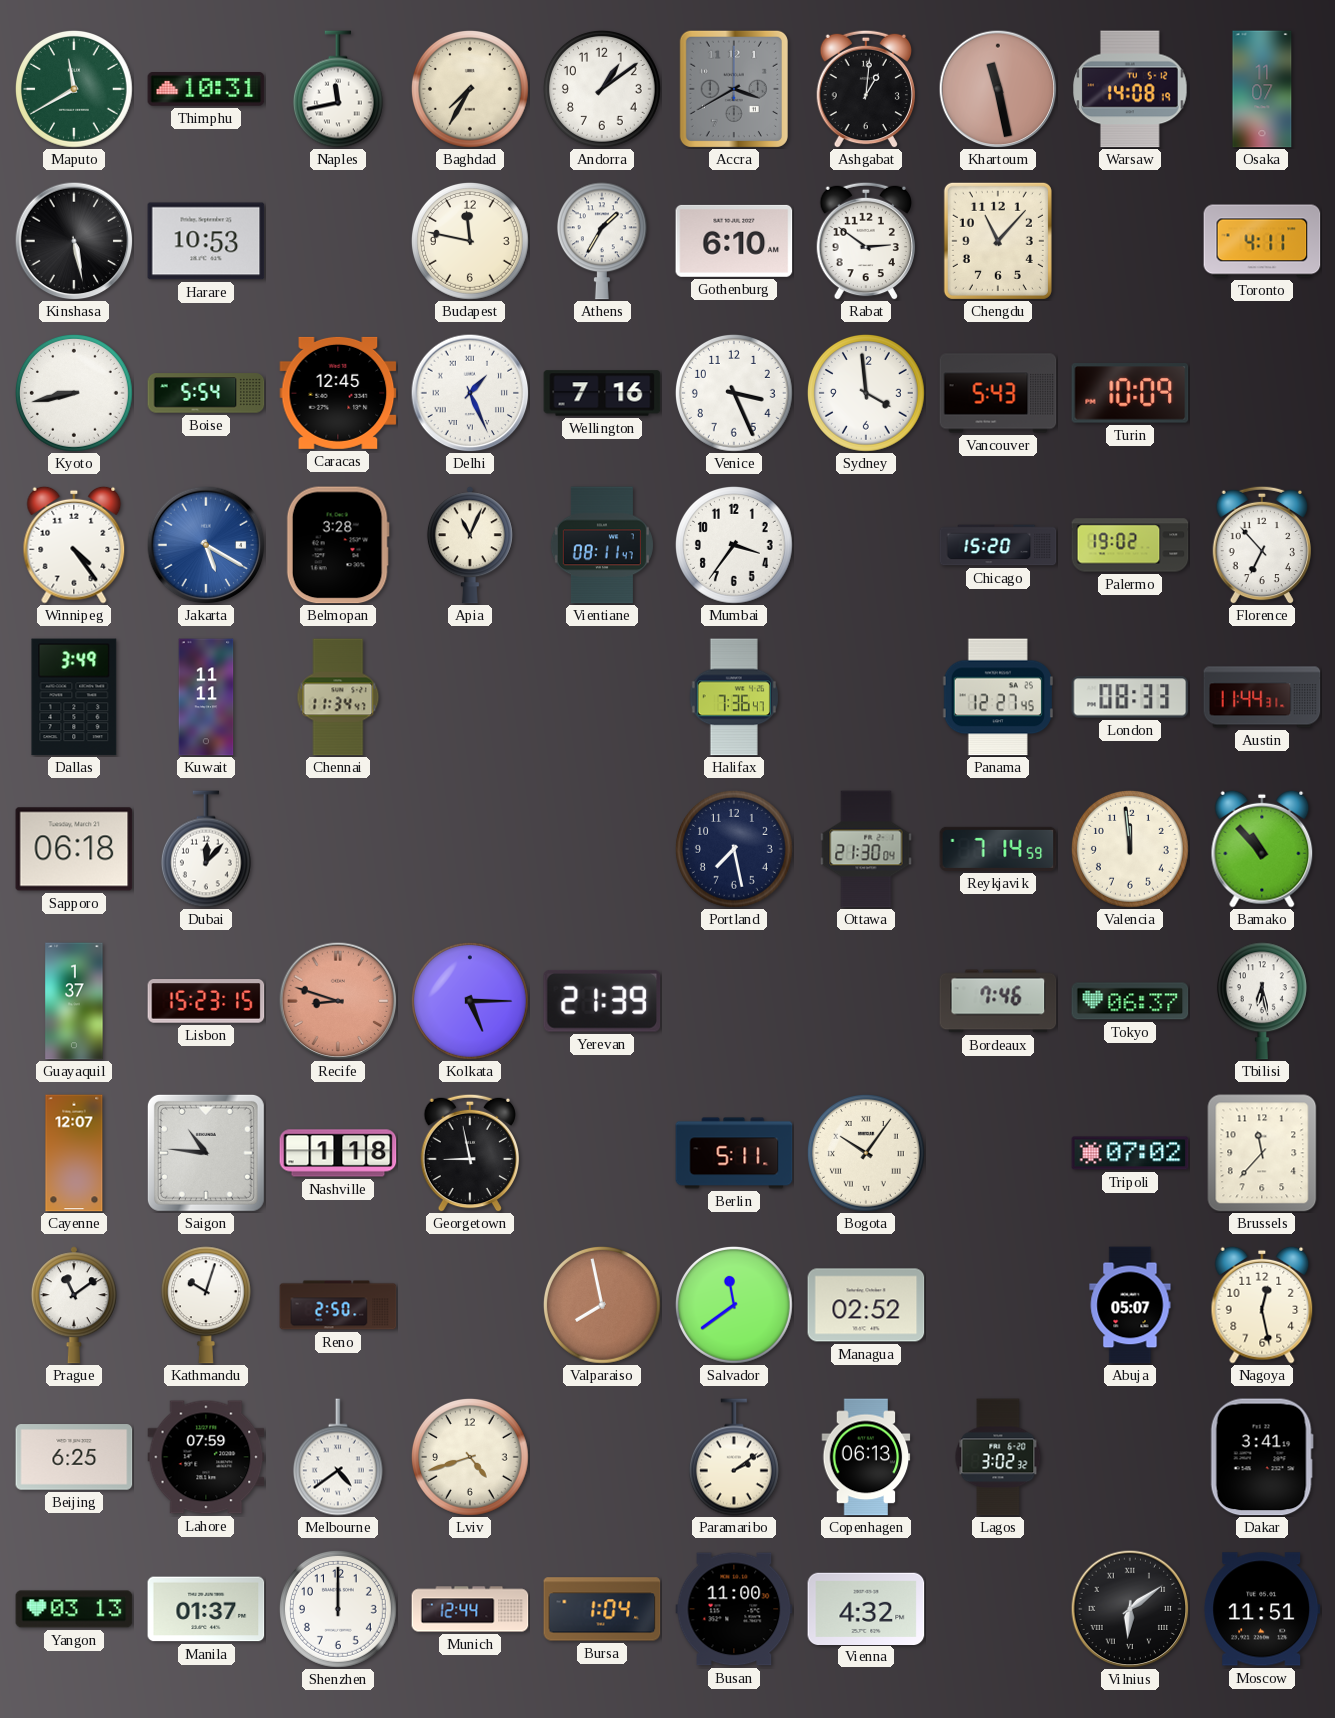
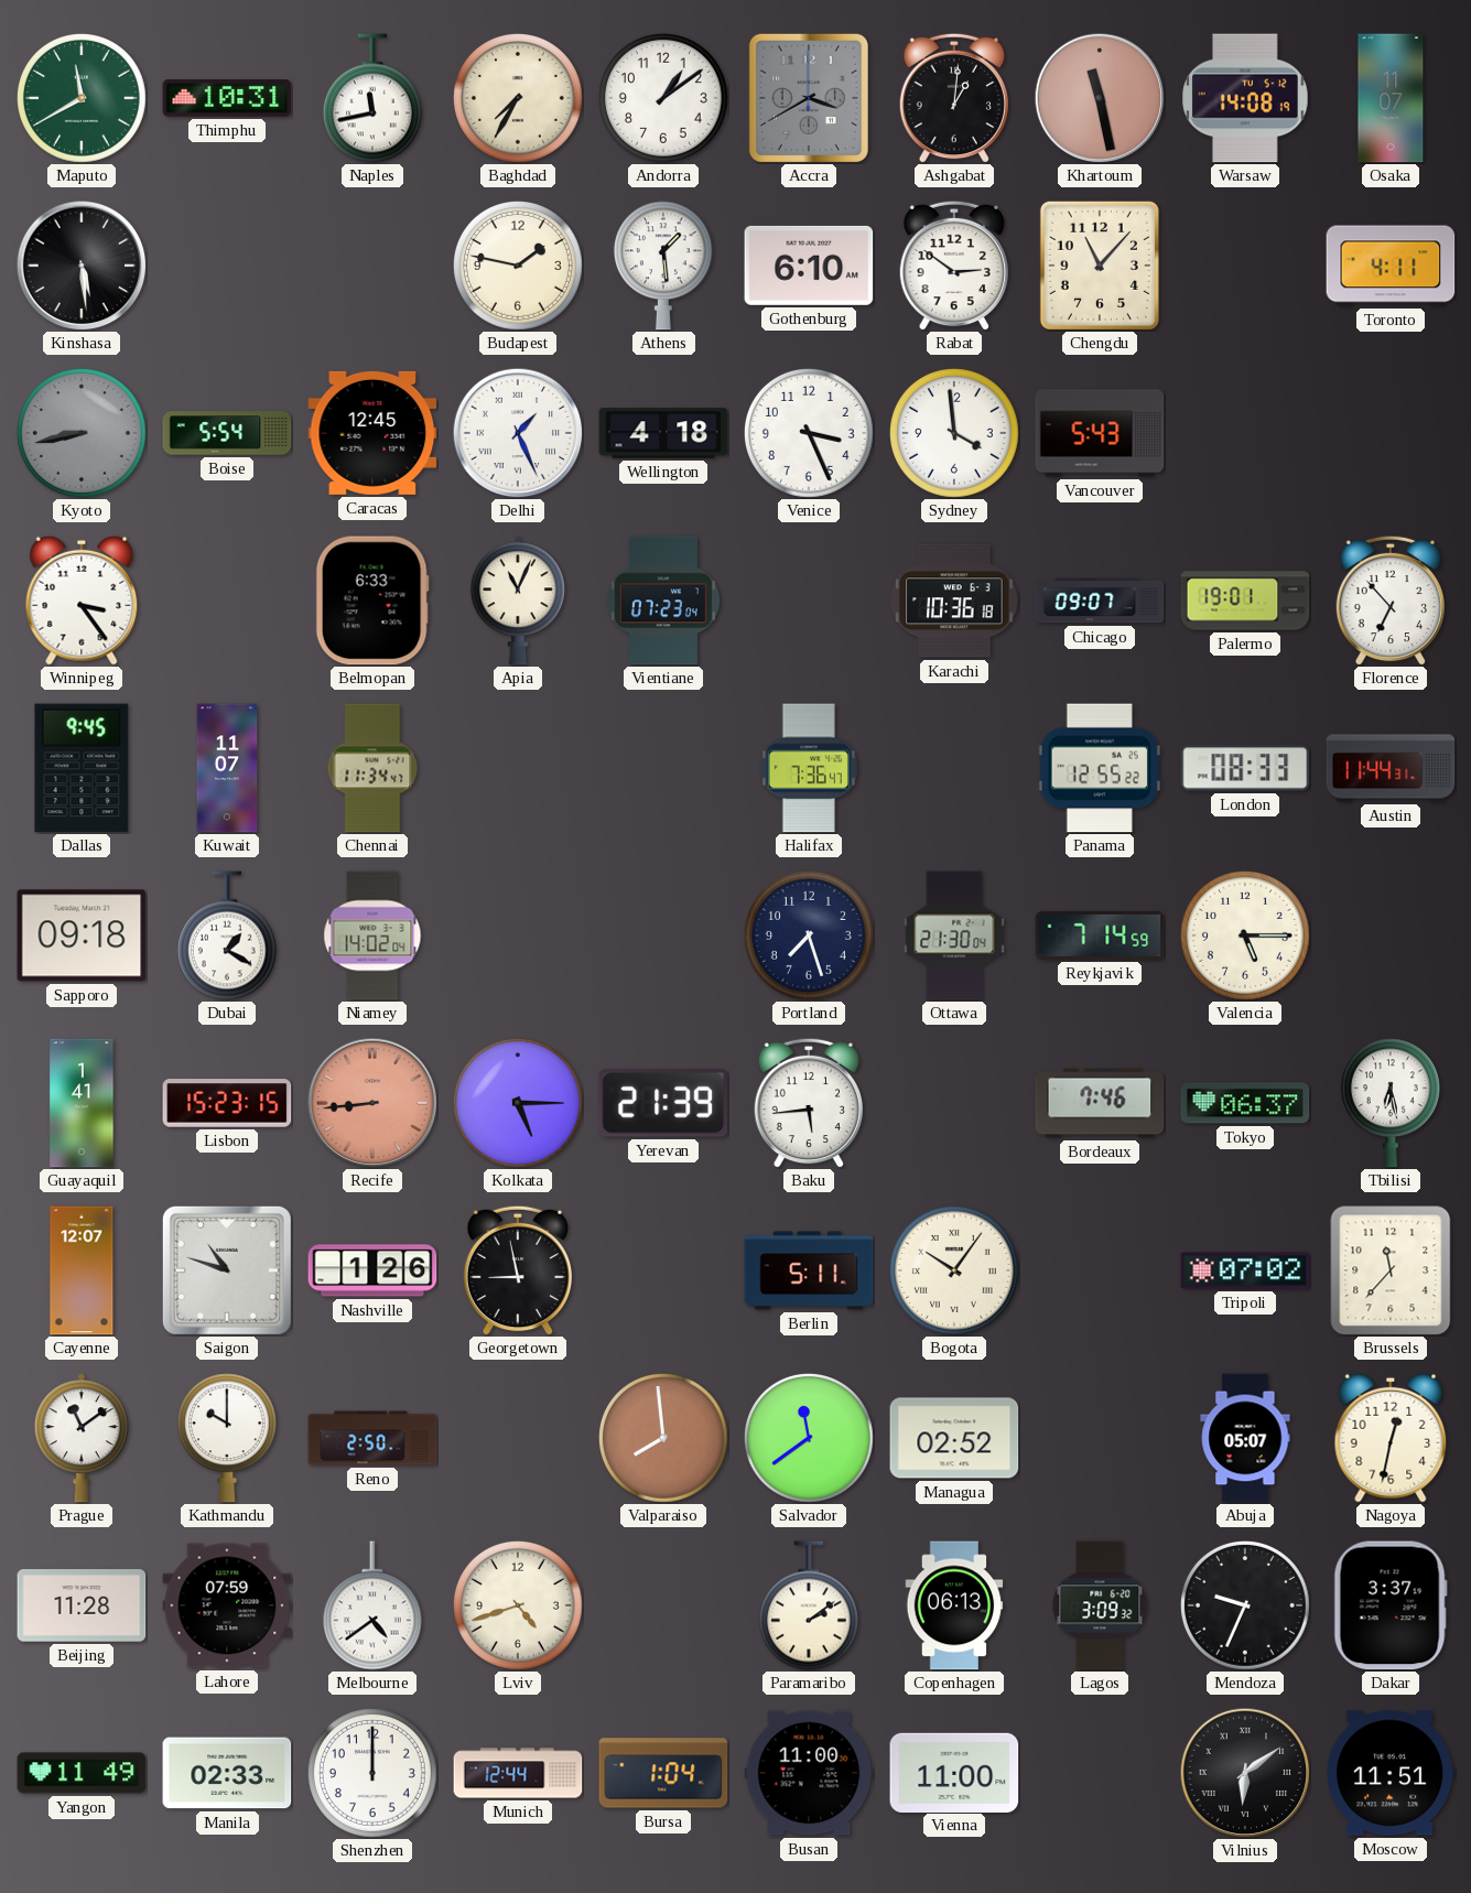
Kinshasa: 5:28 -> 5:29 (82, 266)
Harare: 10:53 -> none (206, 241)
Budapest: 11:47 -> 1:47 (518, 266)
Athens: 1:35 -> 1:29 (663, 266)
Kyoto dial: white -> grey (82, 433)
Wellington: 7:16 -> 4:18 (663, 433)
Turin: 10:09 -> none (1130, 393)
Winnipeg: 4:24 -> 3:24 (82, 601)
Jakarta: 5:20 -> none (206, 545)
Belmopan: 3:28 -> 6:33 (372, 601)
Vientiane: 08:11 -> 07:23 (663, 601)
Mumbai: 3:36 -> none (734, 545)
Karachi: none -> 10:36 (954, 601)
Chicago: 15:20 -> 09:07 (1100, 601)
Palermo: 19:02 -> 19:01 (1245, 601)
Dallas: 3:49 -> 9:45 (82, 768)
Kuwait: 11:11 -> 11:07 (227, 768)
Panama: 12:27 -> 12:55 (1100, 768)
Sapporo: 06:18 -> 09:18 (82, 935)
Dubai: 12:07 -> 1:20 (227, 935)
Niamey: none -> 14:02 (372, 935)
Portland: 7:28 -> 7:27 (809, 935)
Valencia: 11:59 -> 5:15 (1245, 935)
Bamako: 10:53 -> none (1262, 849)
Guayaquil: 1:37 -> 1:41 (82, 1103)
Recife: 8:48 -> 8:44 (372, 1103)
Baku: none -> 5:44 (808, 1103)
Saigon: 10:46 -> 10:48 (227, 1270)
Nashville: 1:18 -> 1:26 (372, 1270)
Kathmandu: 10:03 -> 10:00 (227, 1438)
Valparaiso: 7:58 -> 7:59 (663, 1438)
Nagoya: 12:28 -> 12:32 (1391, 1438)
Beijing: 6:25 -> 11:28 (82, 1605)
Lagos: 3:02 -> 3:09 (1100, 1605)
Mendoza: none -> 9:34 (1245, 1605)
Dakar: 3:41 -> 3:37 (1391, 1605)
Yangon: 03:13 -> 11:49 (82, 1773)
Manila: 01:37 -> 02:33 (227, 1773)
Vienna: 4:32 -> 11:00 (954, 1772)
